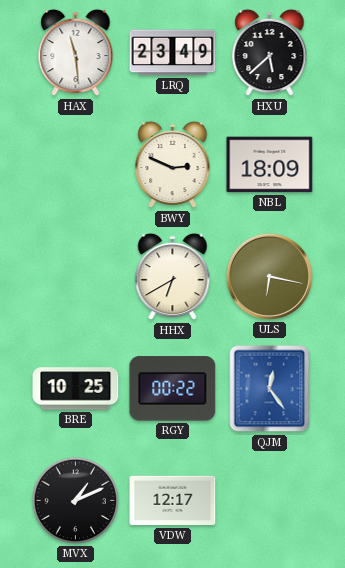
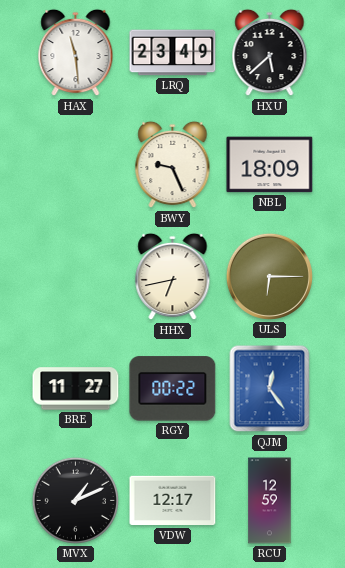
BWY: 2:49 -> 9:26 (173, 165)
HHX: 6:40 -> 6:43 (173, 277)
ULS: 6:17 -> 6:15 (269, 276)
BRE: 10:25 -> 11:27 (76, 389)
RCU: none -> 12:59 (270, 501)
